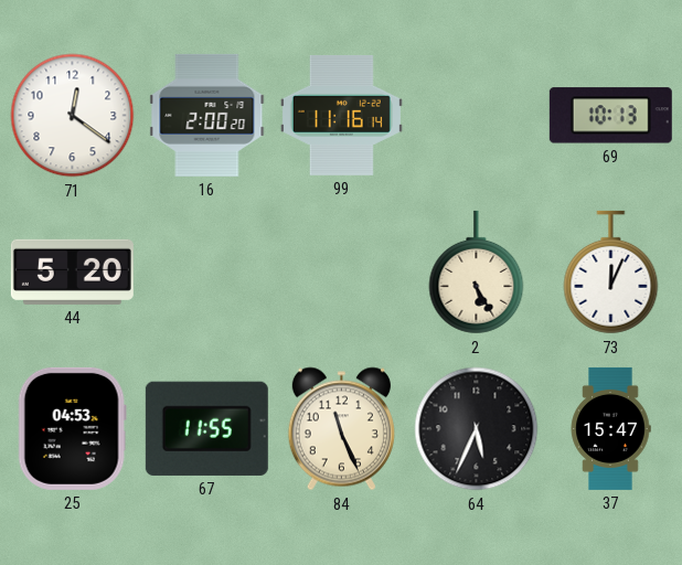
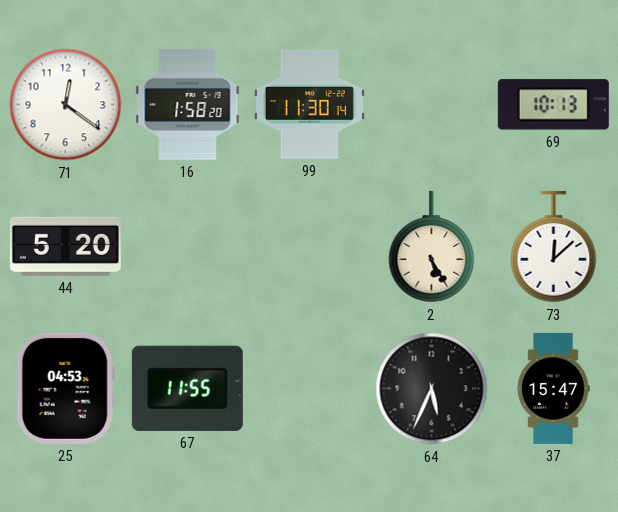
16: 2:00 -> 1:58 (188, 104)
99: 11:16 -> 11:30 (309, 104)
73: 12:04 -> 12:08 (554, 247)
84: 11:26 -> none (341, 429)
